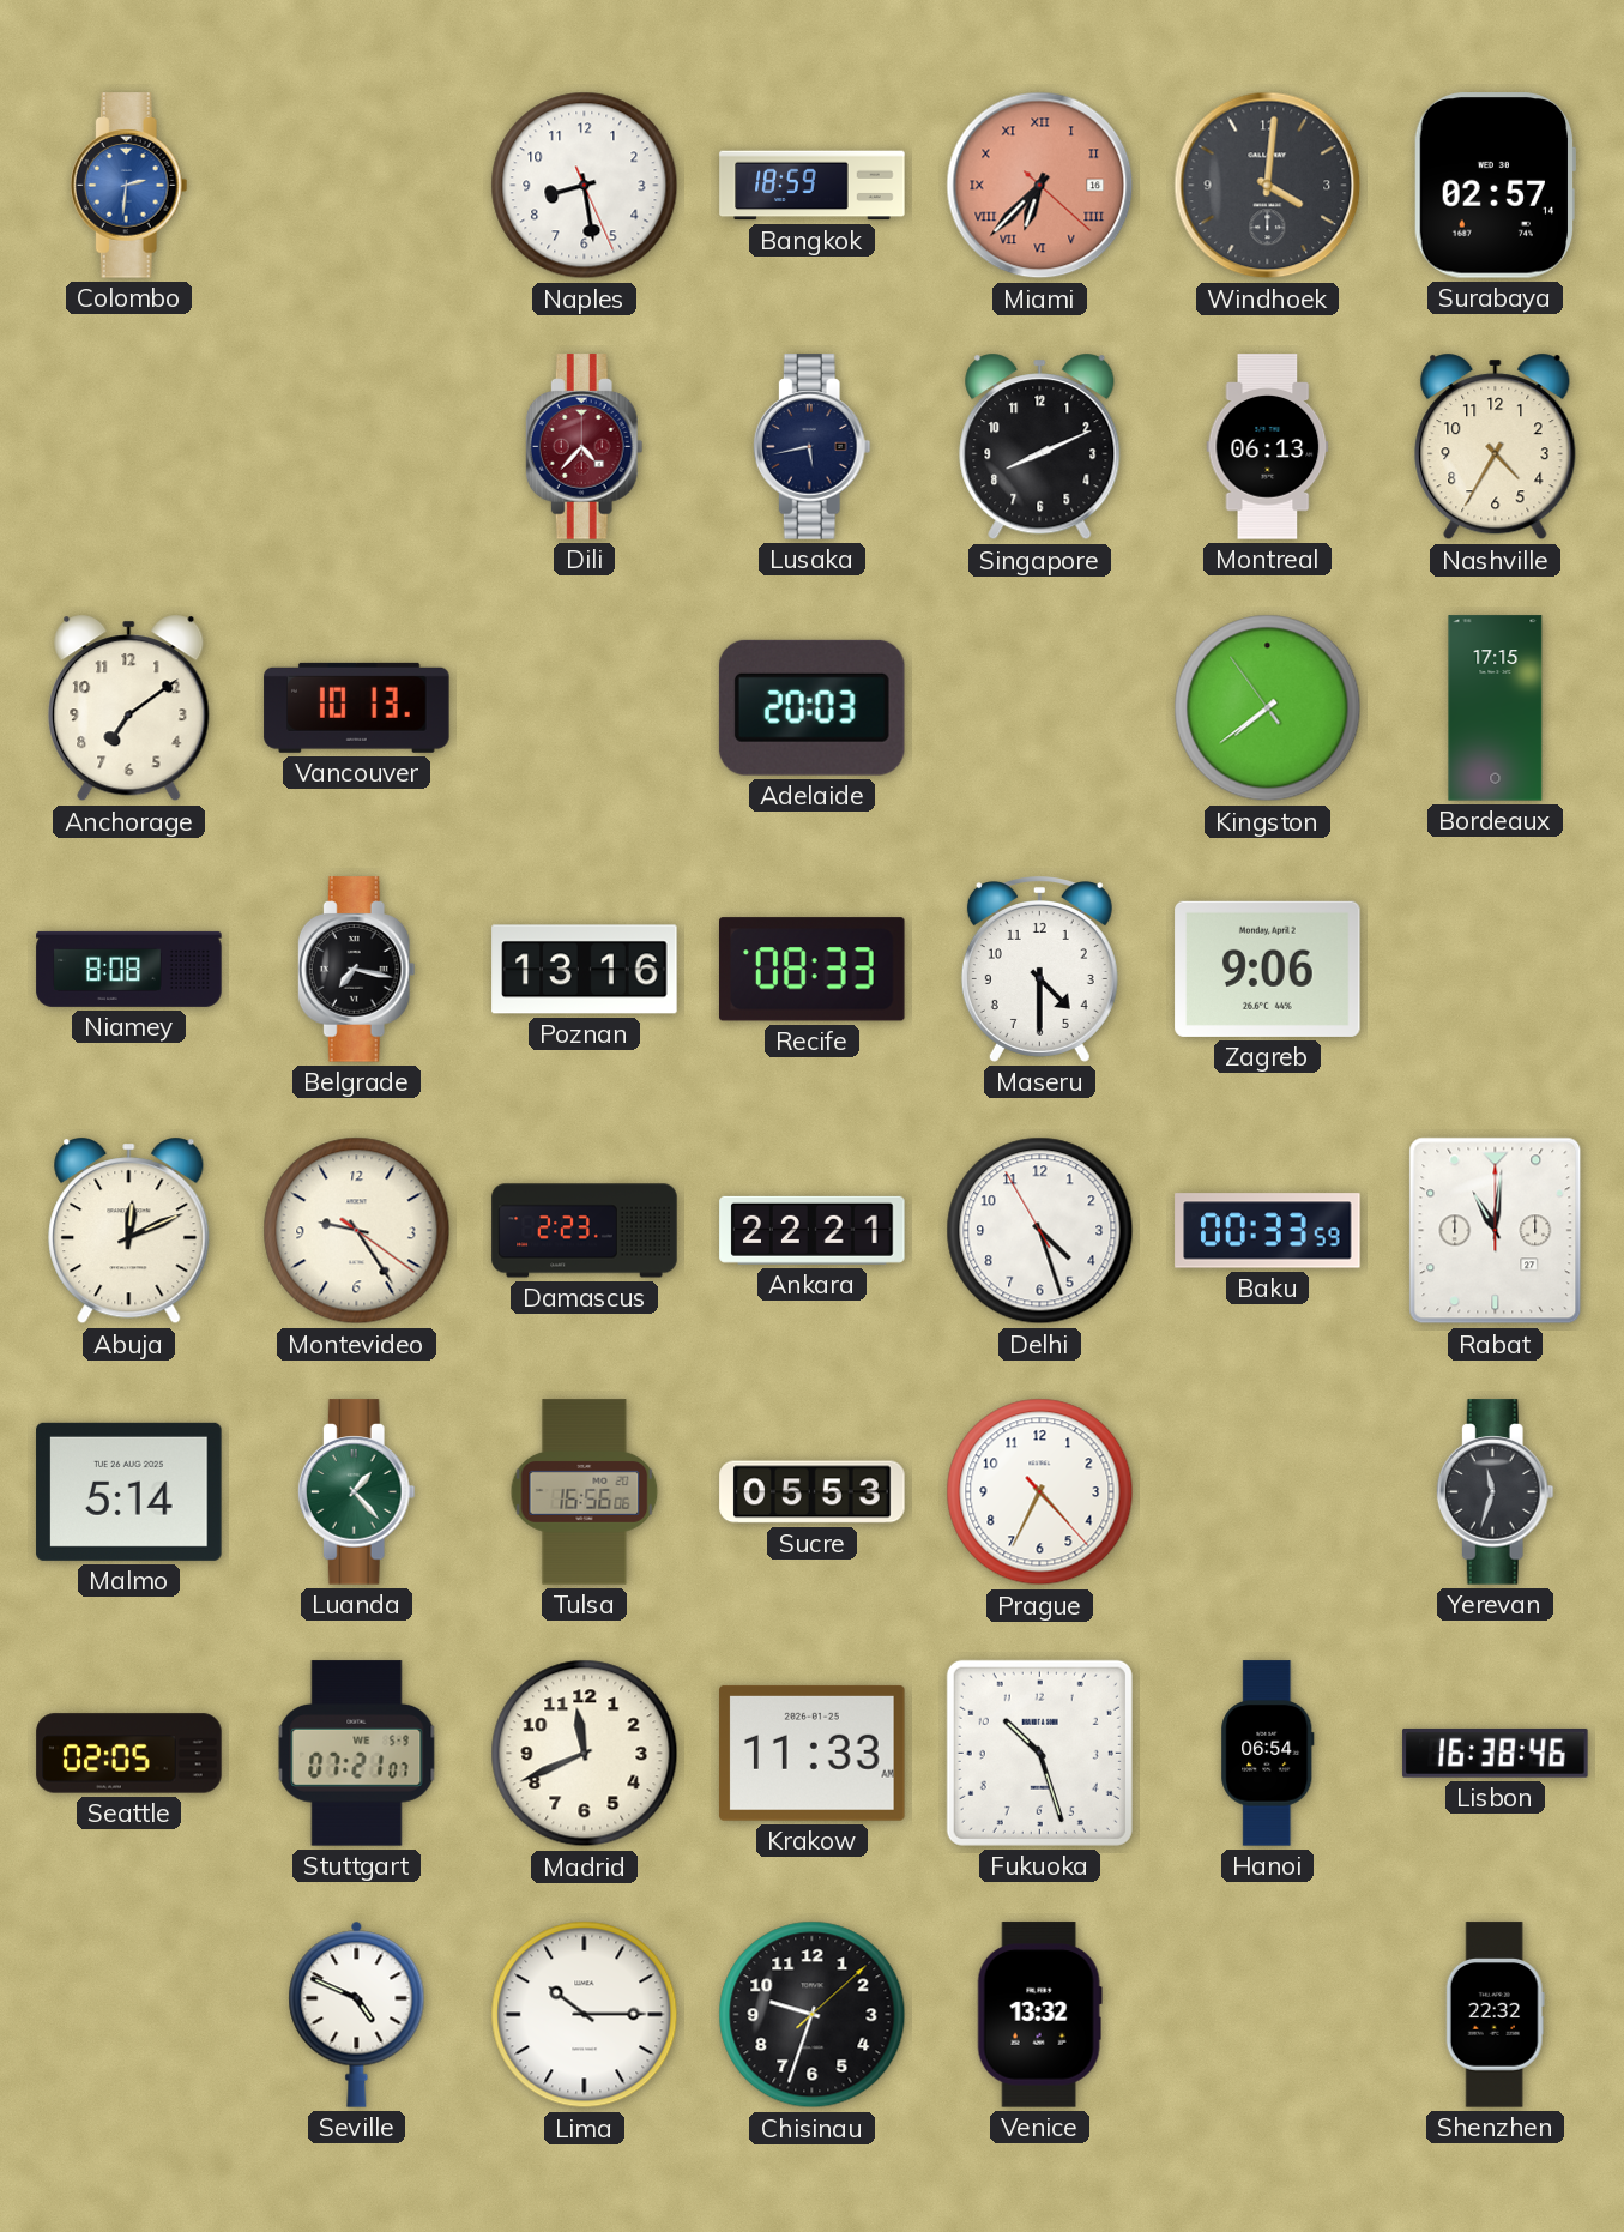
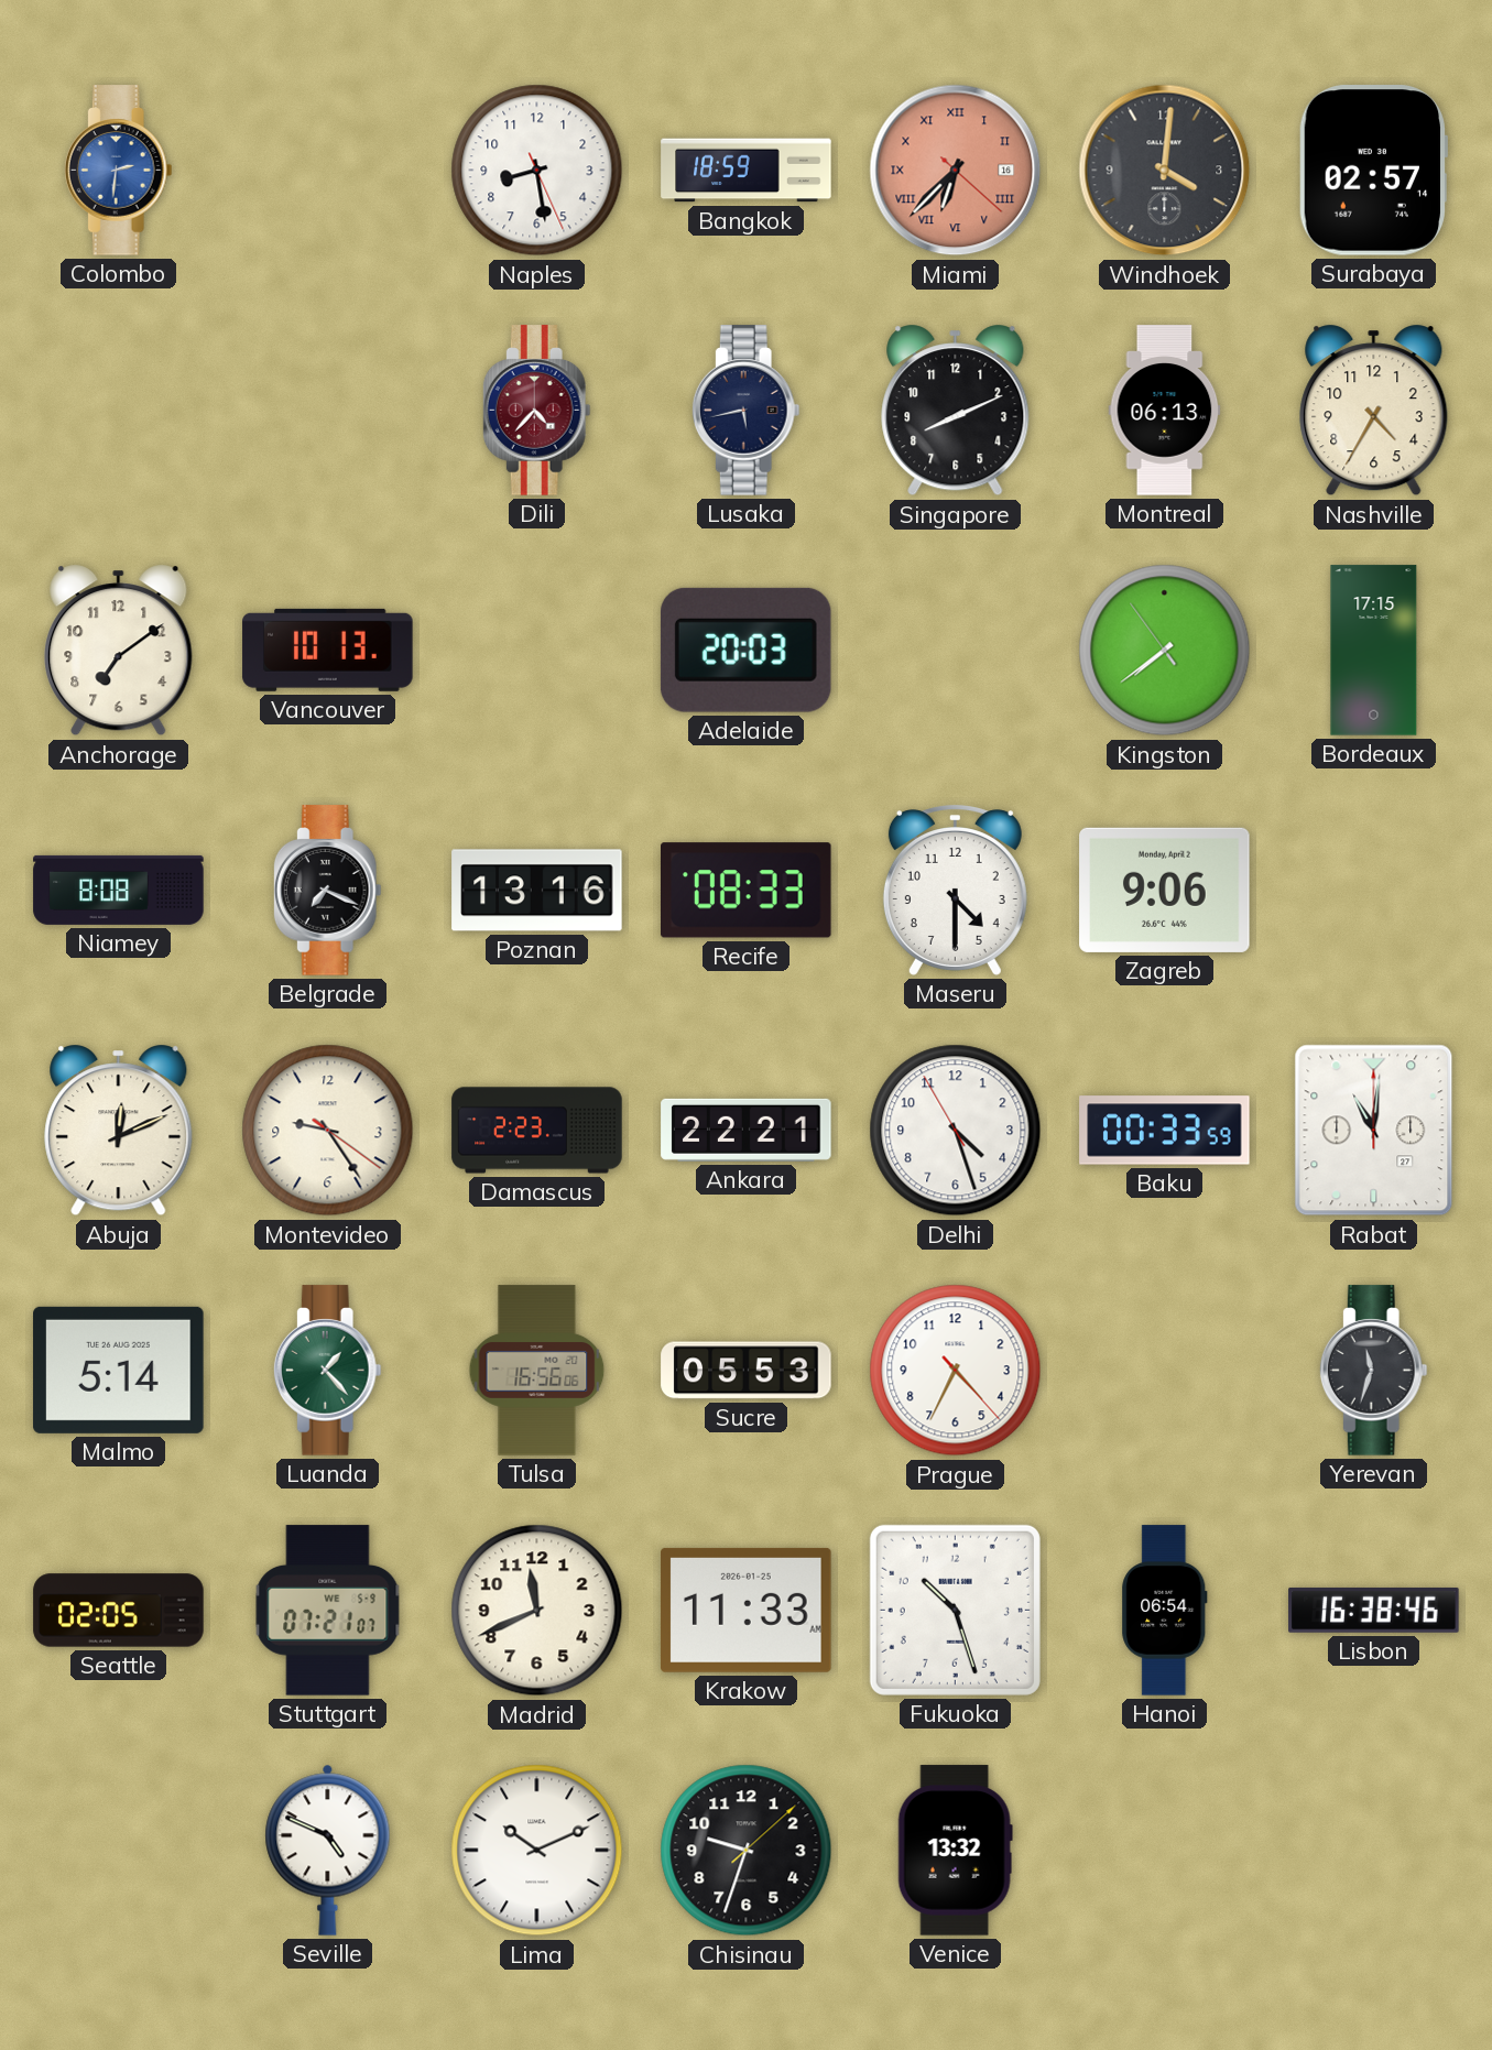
Belgrade: 7:17 -> 7:19 (327, 891)
Lima: 10:15 -> 10:11 (537, 1851)
Shenzhen: 22:32 -> none (1495, 2015)
